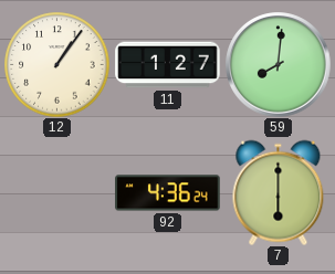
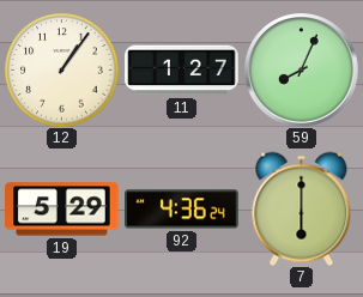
59: 8:01 -> 8:04 (302, 71)
19: none -> 5:29 (62, 210)
